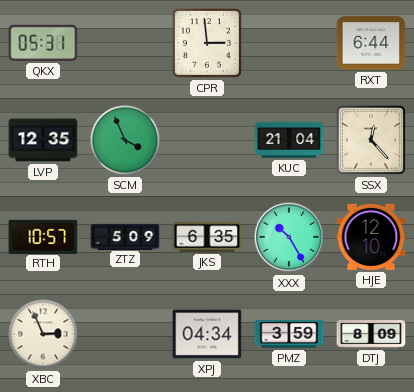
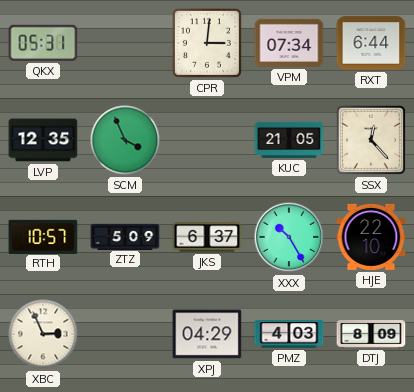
CPR: 2:59 -> 3:01 (207, 43)
VPM: none -> 07:34 (289, 43)
KUC: 21:04 -> 21:05 (289, 140)
JKS: 6:35 -> 6:37 (207, 237)
HJE: 12:10 -> 22:10 (371, 237)
XPJ: 04:34 -> 04:29 (207, 334)
PMZ: 3:59 -> 4:03 (289, 334)
